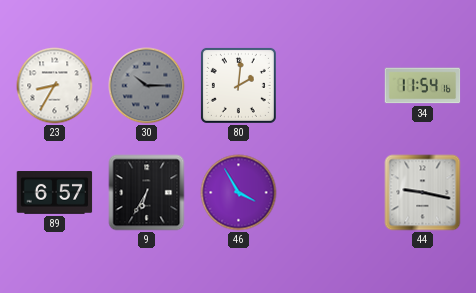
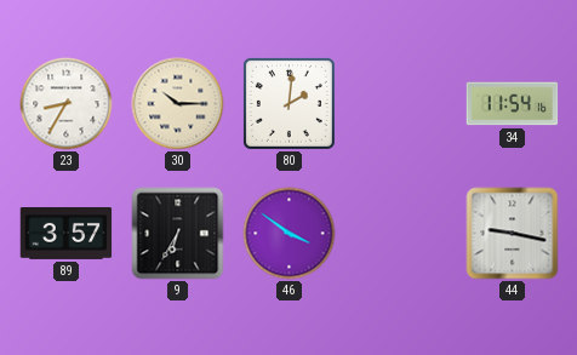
30 dial: grey -> cream (178, 104)
89: 6:57 -> 3:57 (67, 234)
46: 3:55 -> 3:51 (290, 234)
